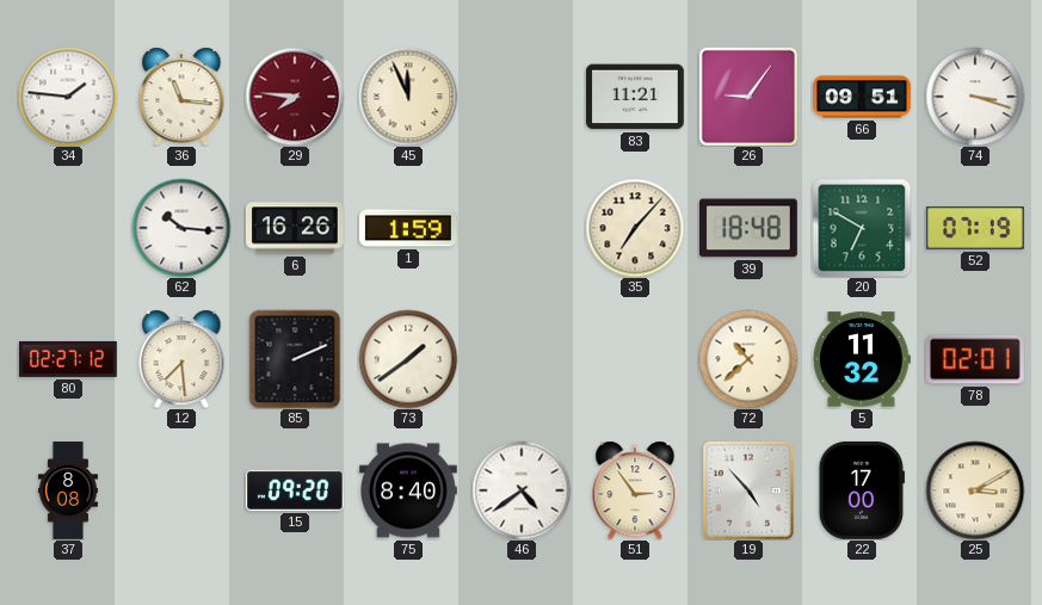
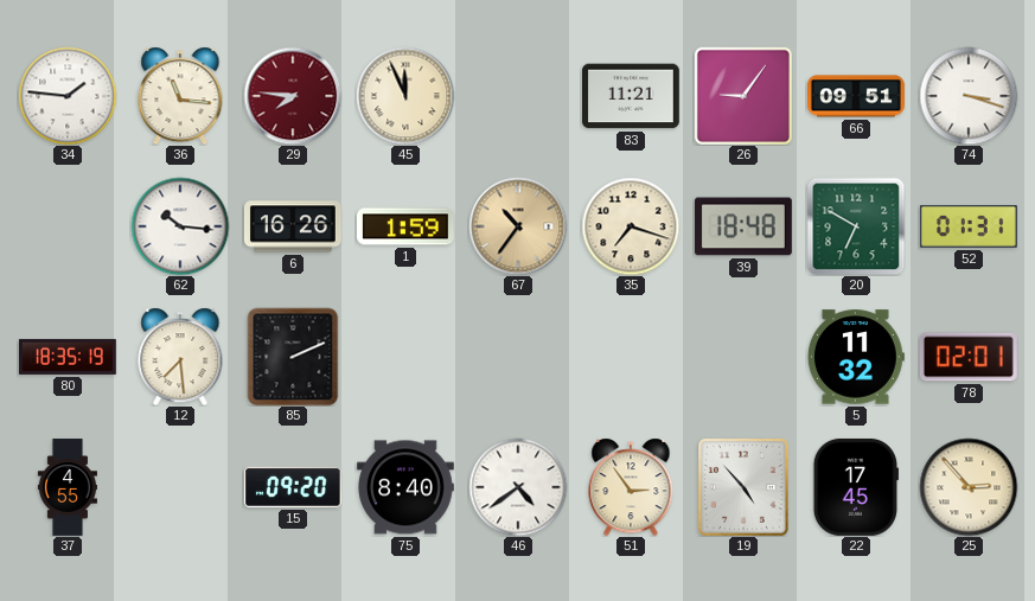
67: none -> 10:36 (518, 226)
35: 7:07 -> 7:18 (631, 226)
52: 07:19 -> 01:31 (970, 228)
80: 02:27 -> 18:35 (69, 357)
73: 1:39 -> none (408, 359)
72: 10:38 -> none (748, 359)
37: 8:08 -> 4:55 (68, 487)
22: 17:00 -> 17:45 (856, 487)
25: 3:10 -> 2:53 (969, 487)
